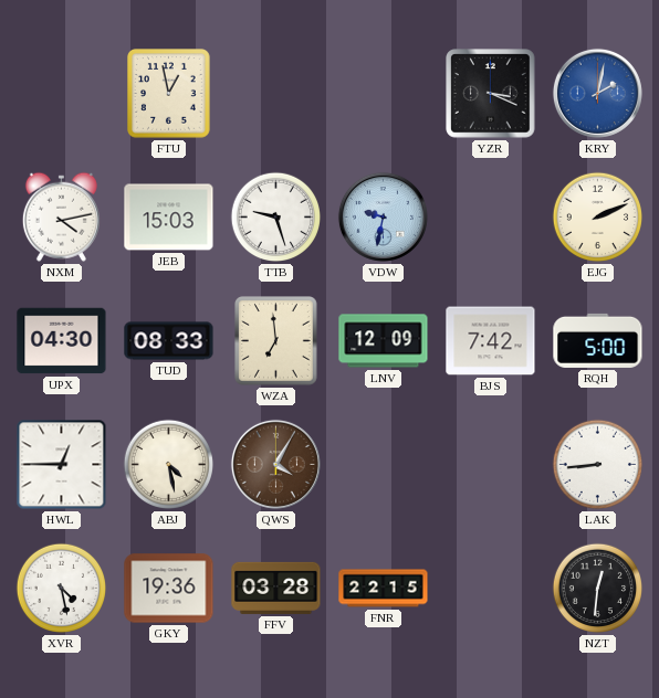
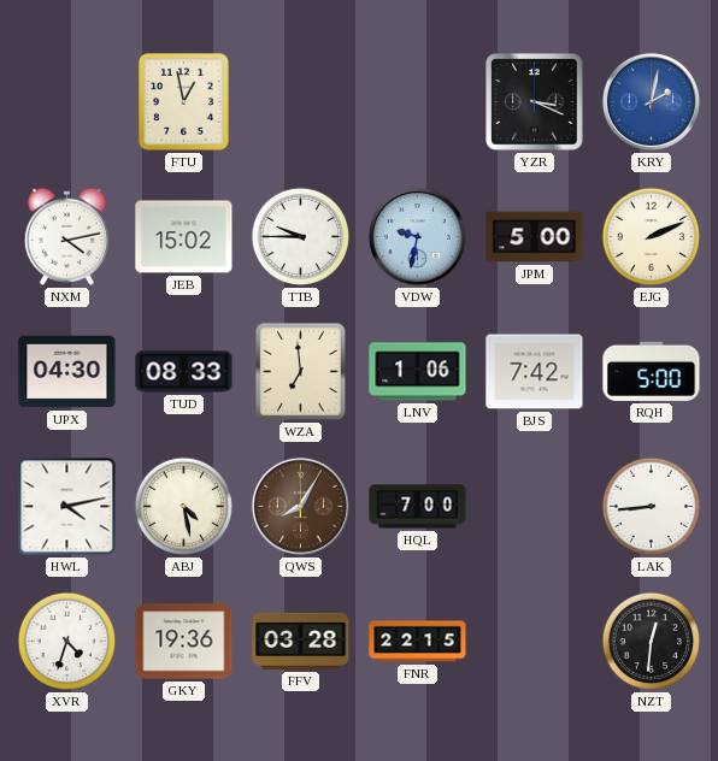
JEB: 15:03 -> 15:02 (184, 237)
TTB: 9:27 -> 9:45 (301, 237)
JPM: none -> 5:00 (535, 237)
LNV: 12:09 -> 1:06 (418, 372)
HWL: 12:45 -> 4:13 (67, 507)
QWS: 4:05 -> 8:05 (300, 506)
HQL: none -> 7:00 (418, 507)
XVR: 4:28 -> 4:33 (67, 642)
